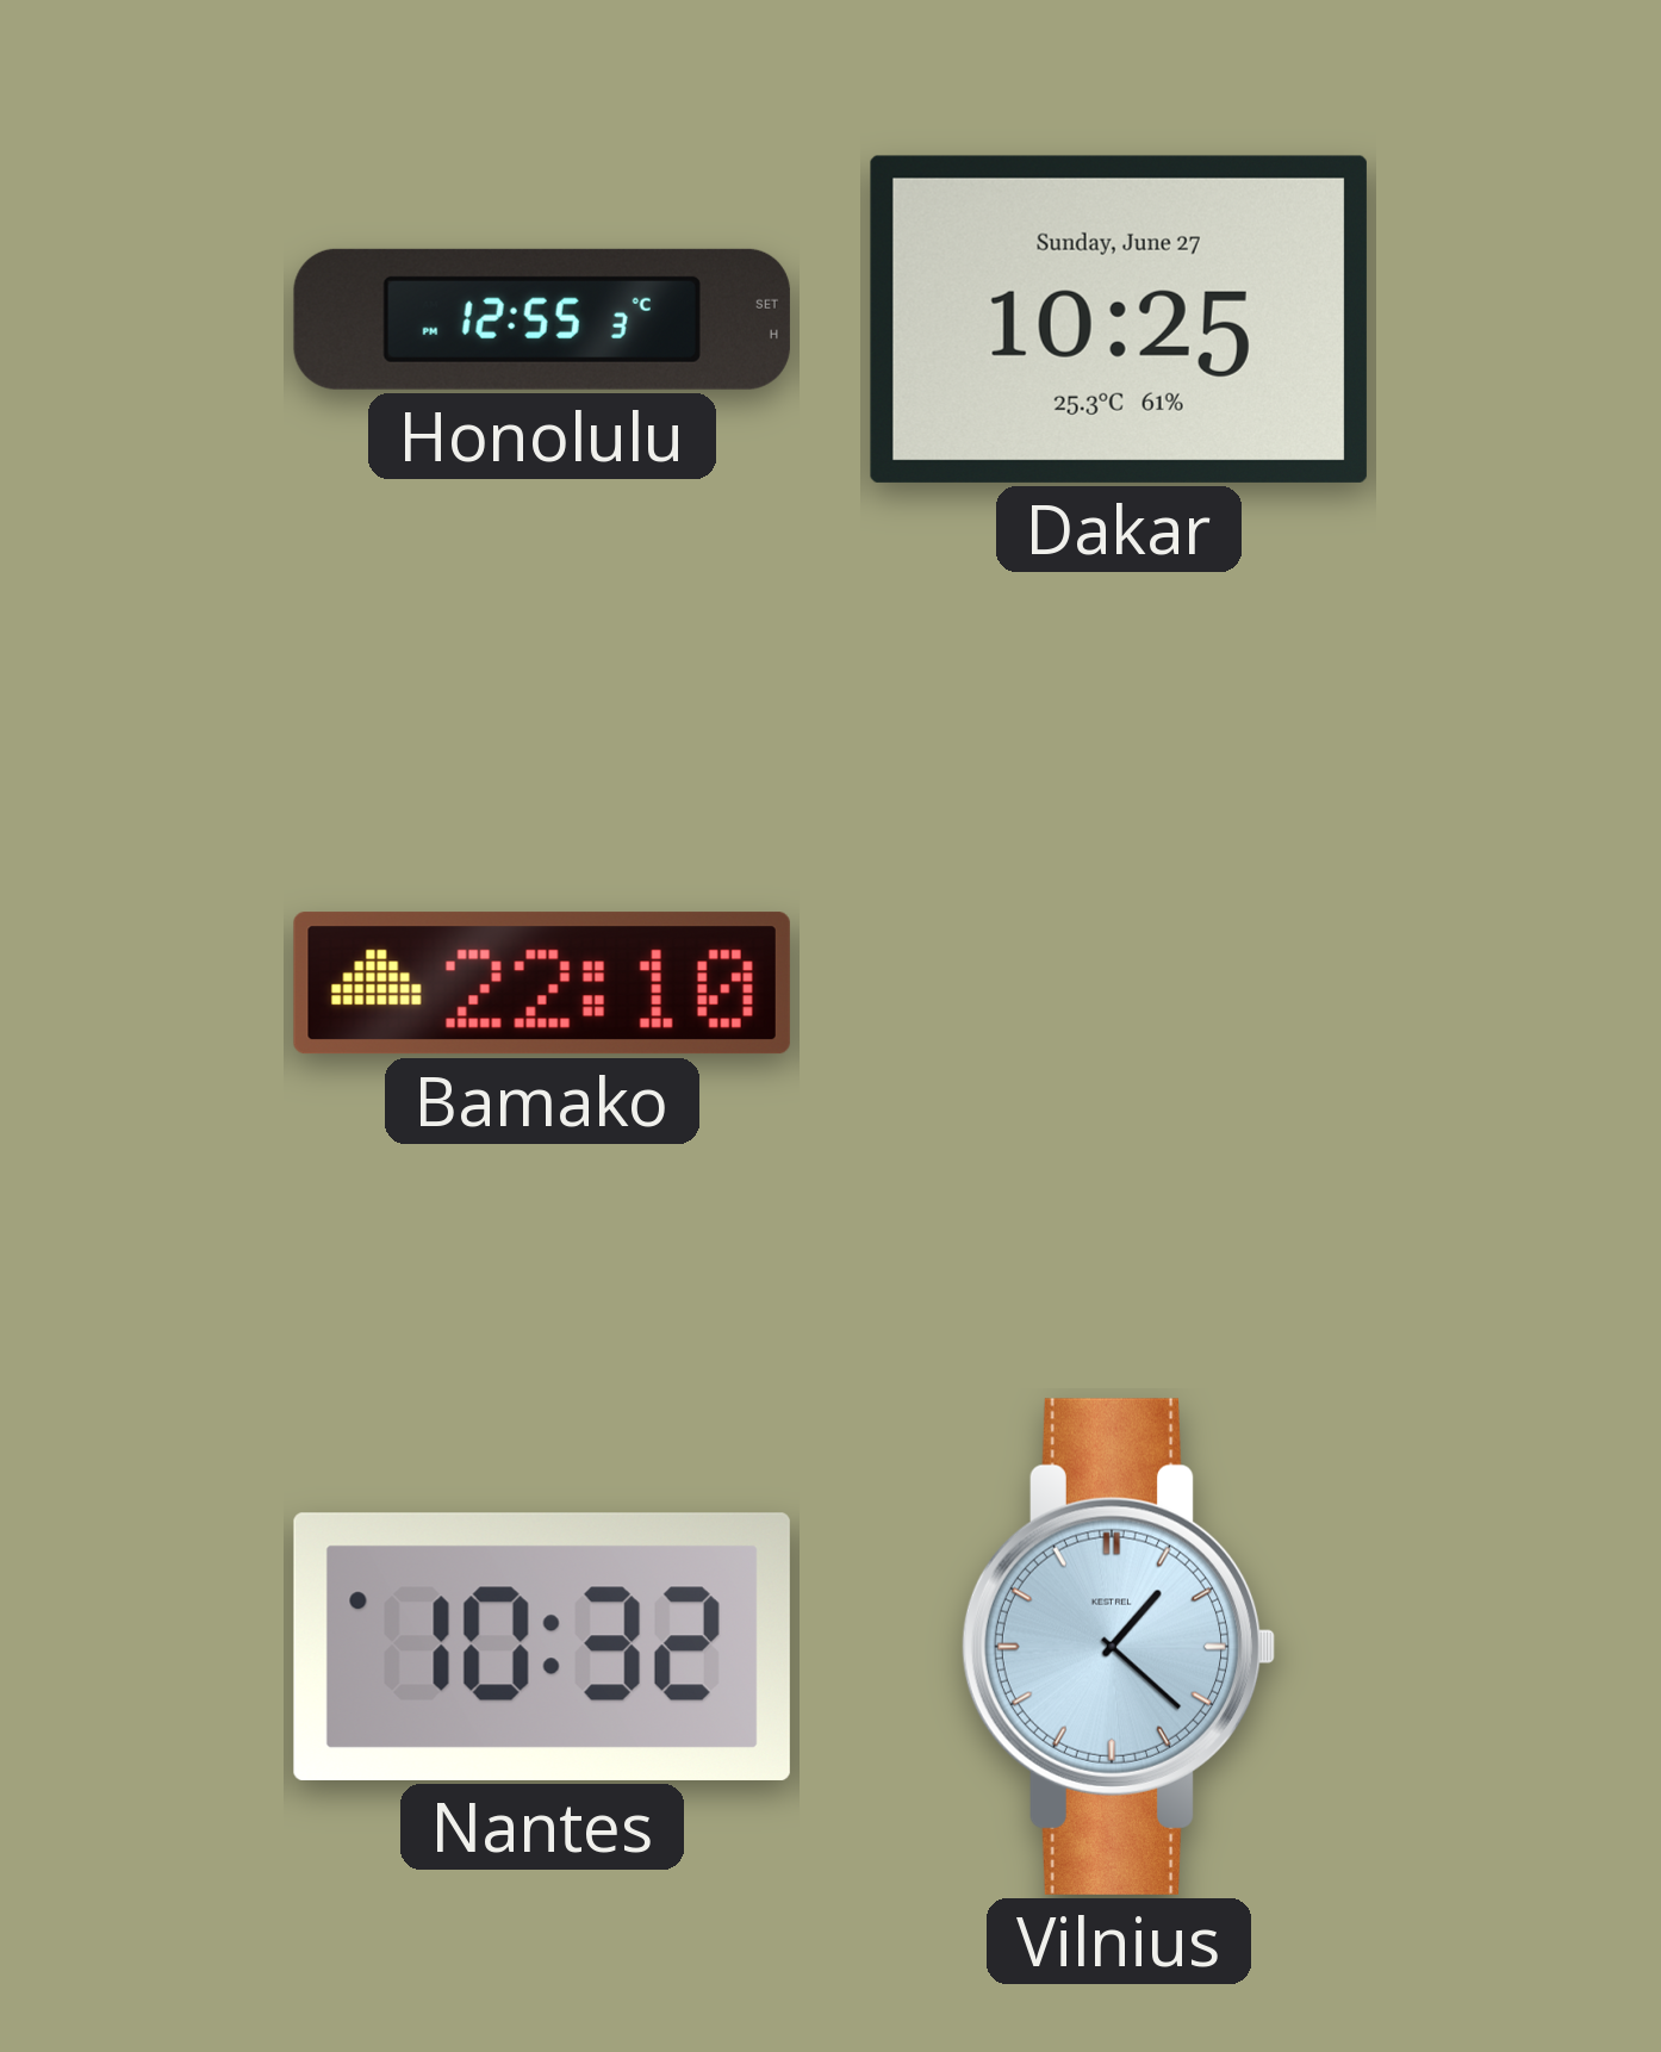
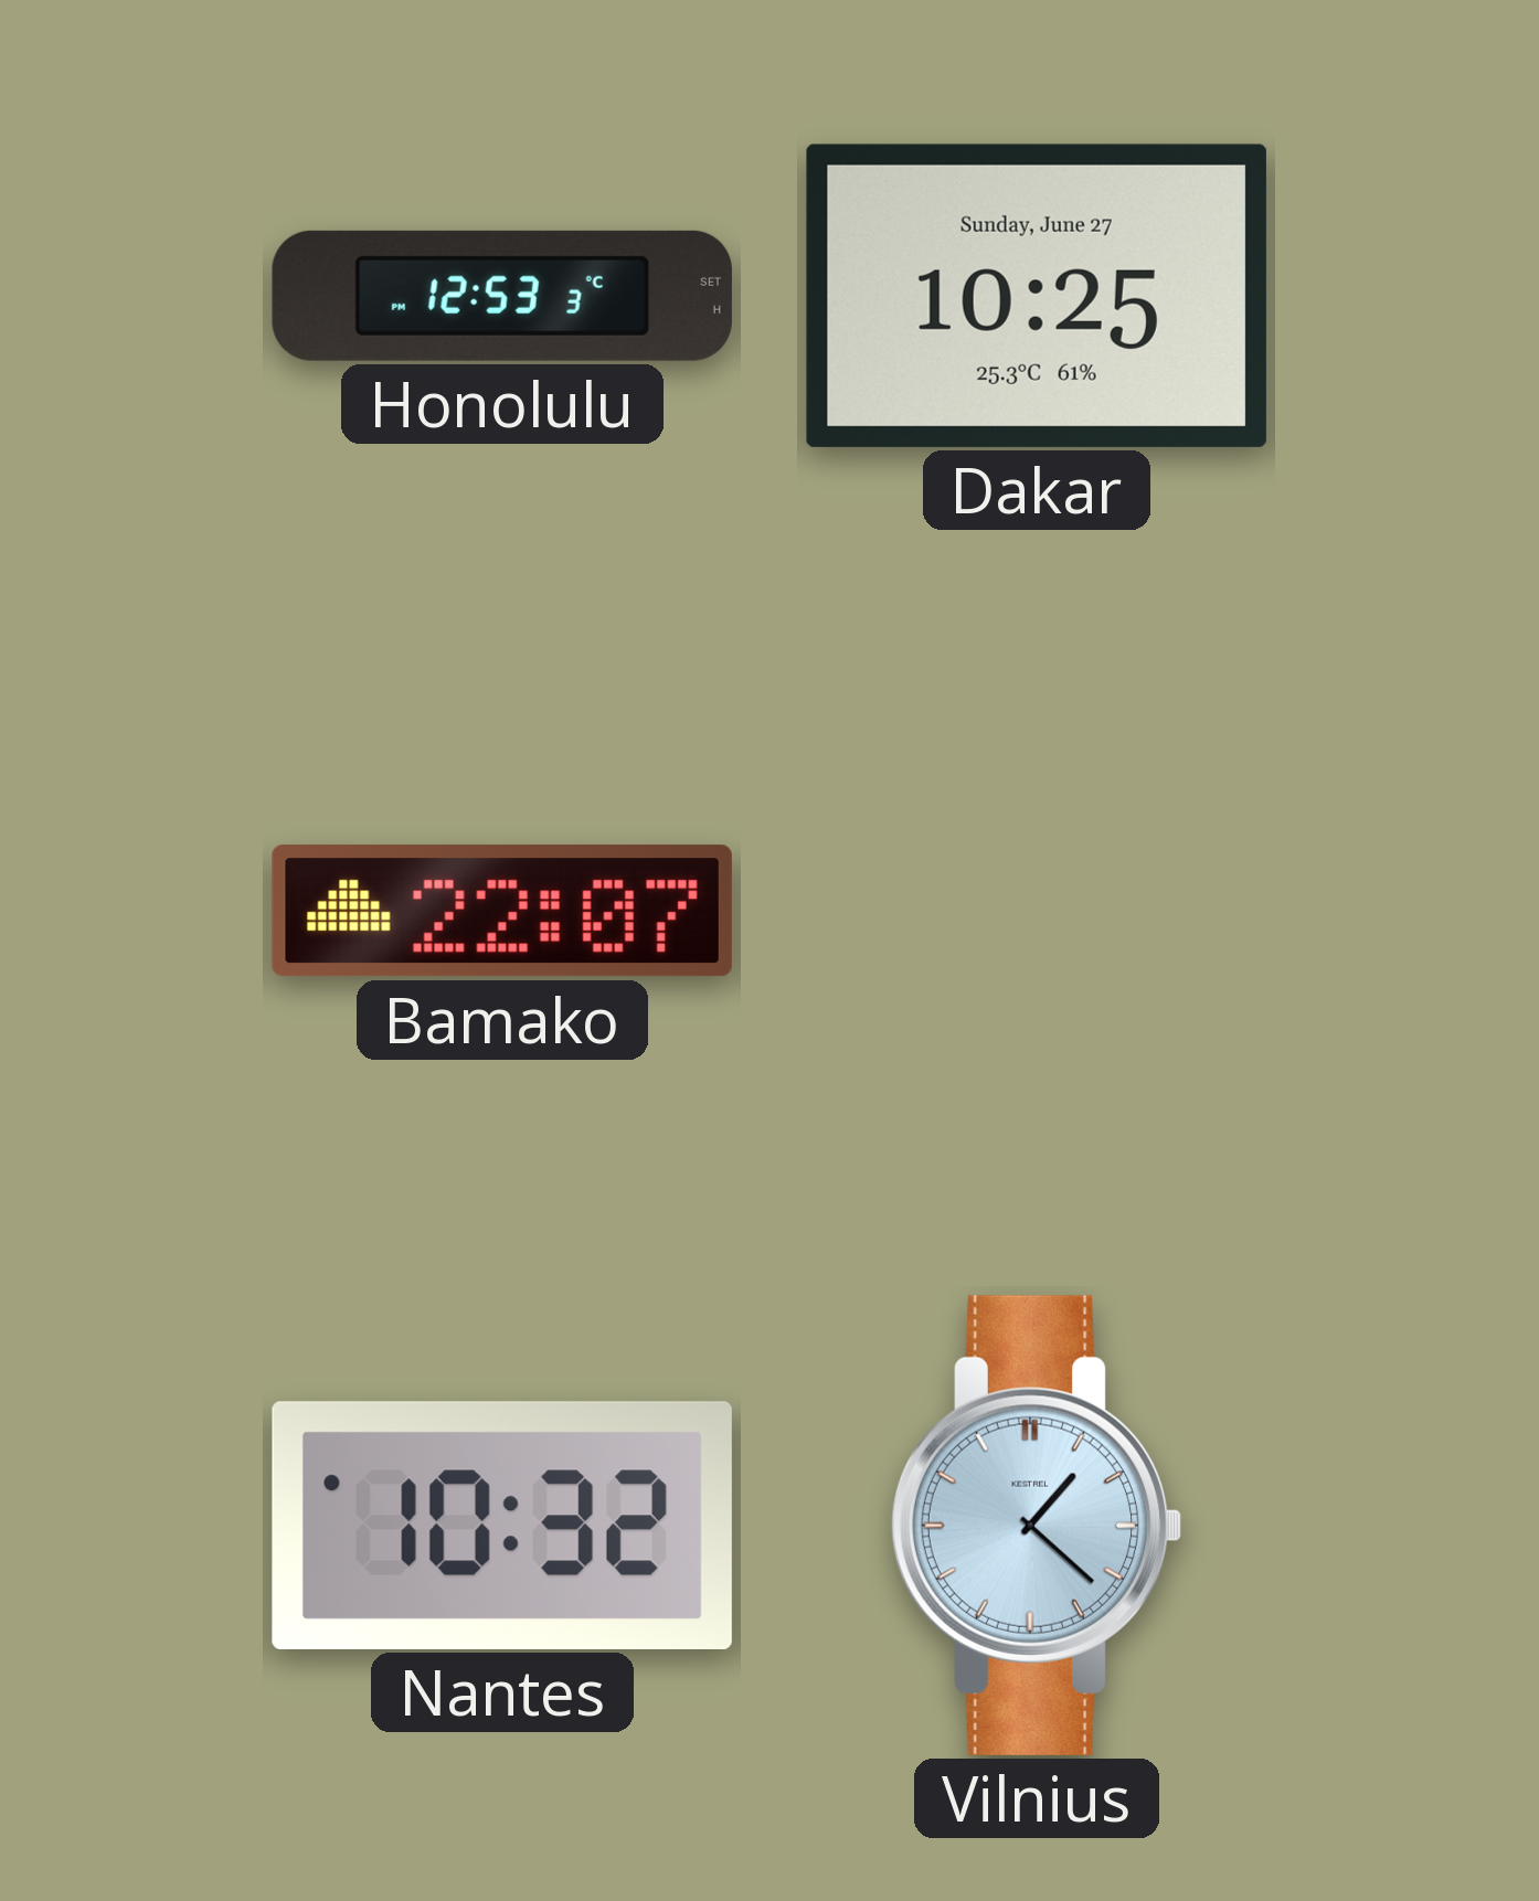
Honolulu: 12:55 -> 12:53 (502, 296)
Bamako: 22:10 -> 22:07 (502, 911)
